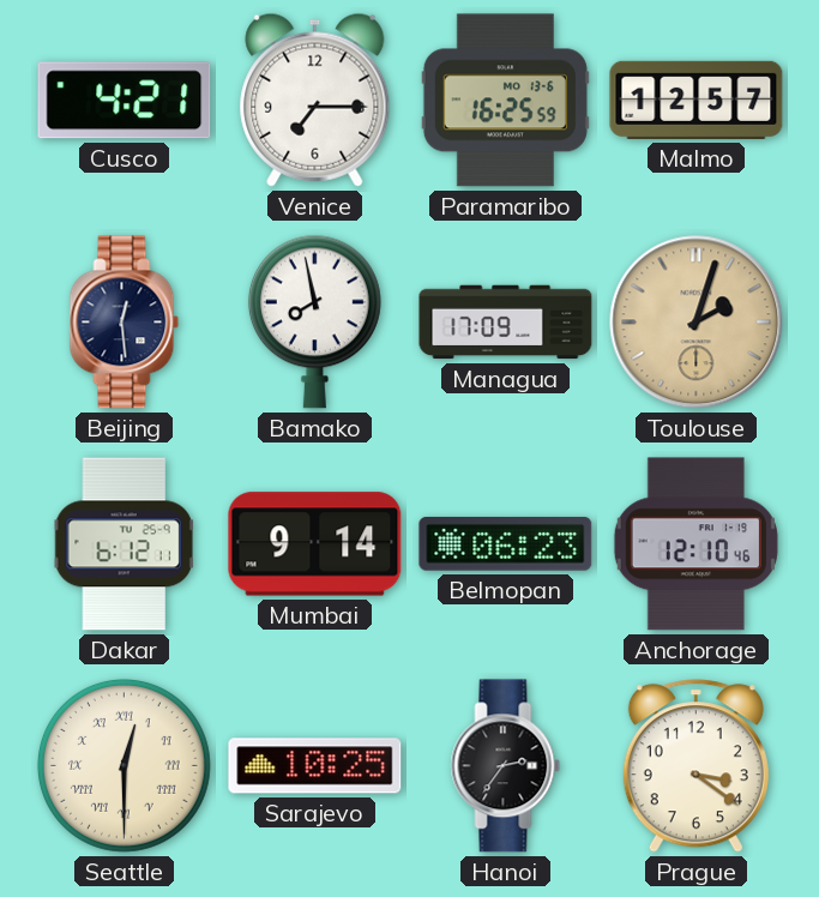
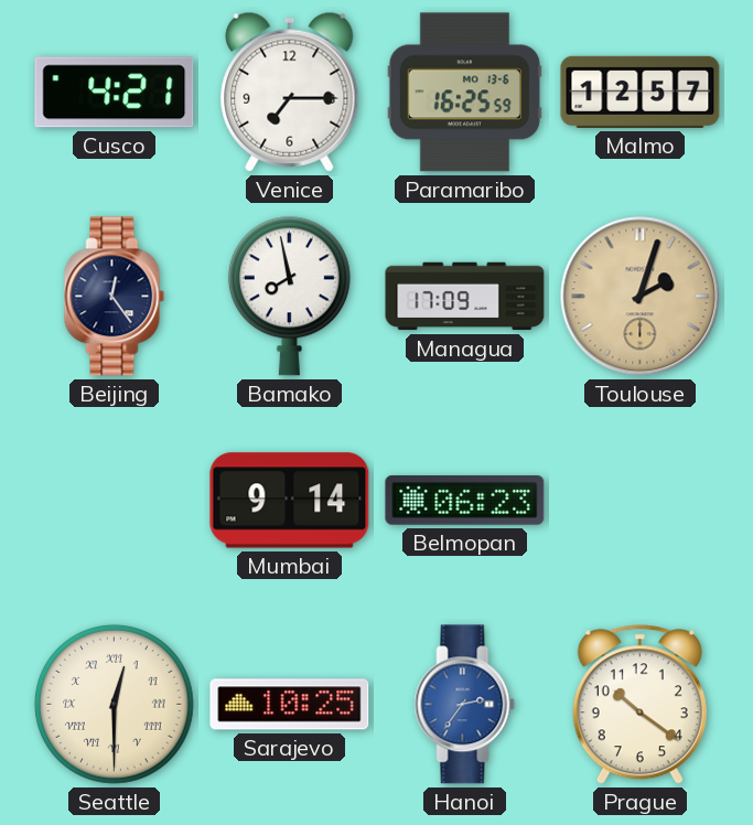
Beijing: 12:29 -> 12:24 (115, 297)
Dakar: 6:12 -> none (125, 544)
Anchorage: 12:10 -> none (695, 544)
Hanoi dial: black -> blue (465, 705)
Prague: 3:21 -> 10:21 (639, 705)
